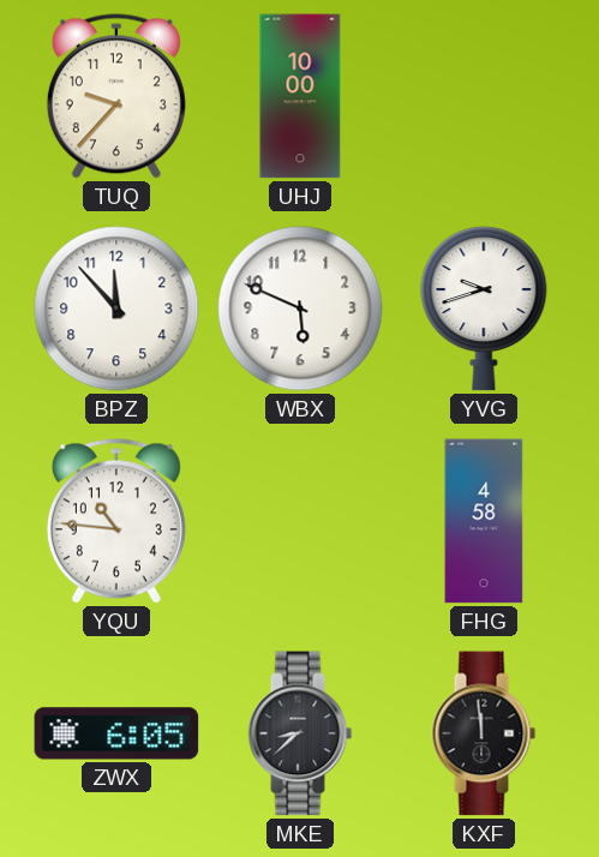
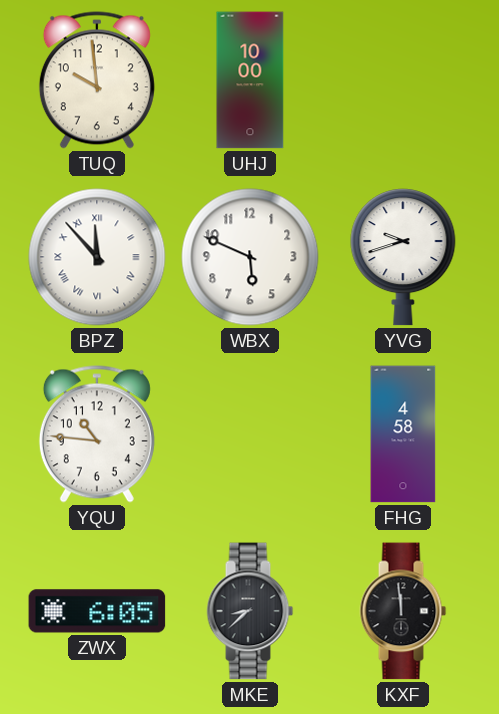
TUQ: 9:37 -> 9:59 (97, 80)
BPZ numerals: Arabic -> Roman (97, 257)
